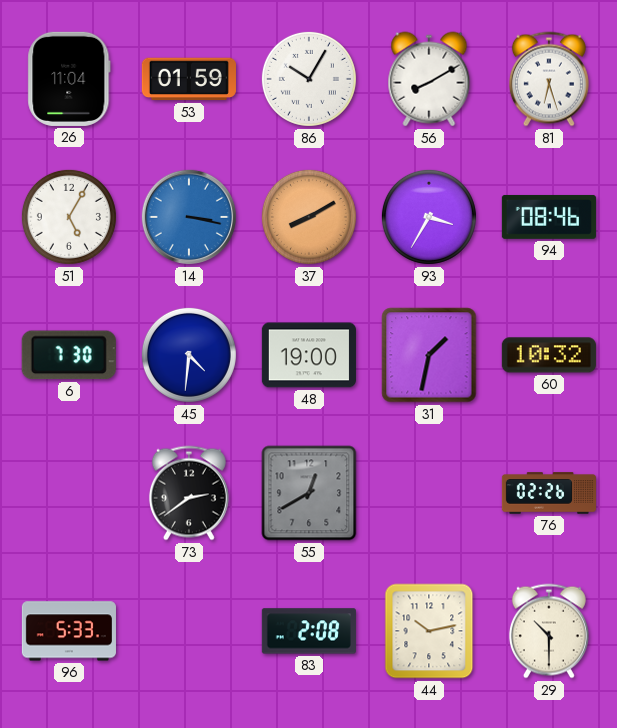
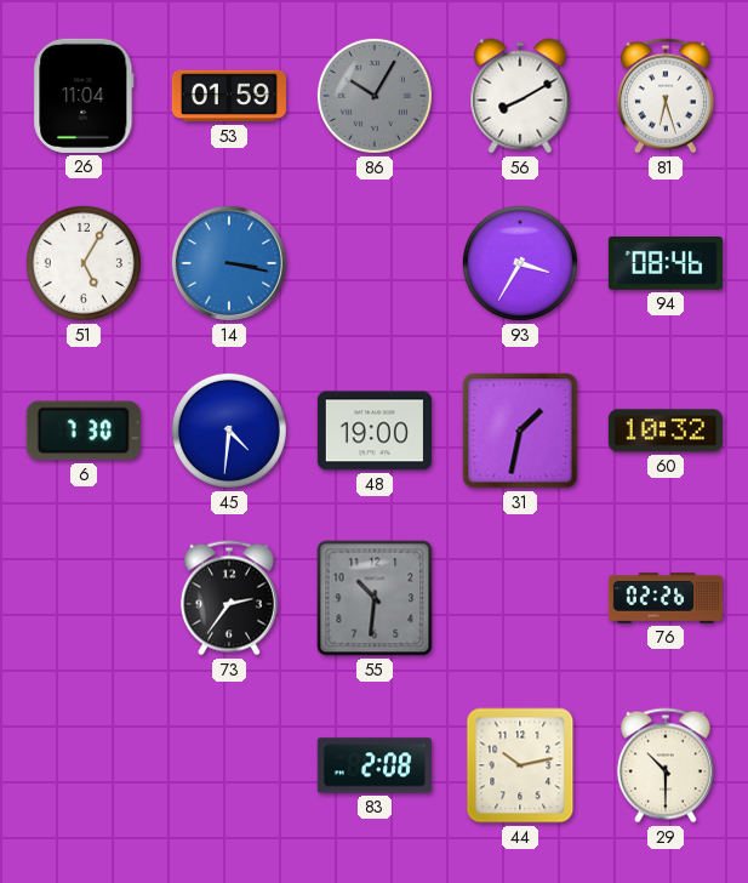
86 dial: white -> grey (375, 96)
37: 8:10 -> none (309, 217)
73: 2:39 -> 2:36 (229, 598)
55: 12:40 -> 10:31 (375, 598)
96: 5:33 -> none (69, 631)
